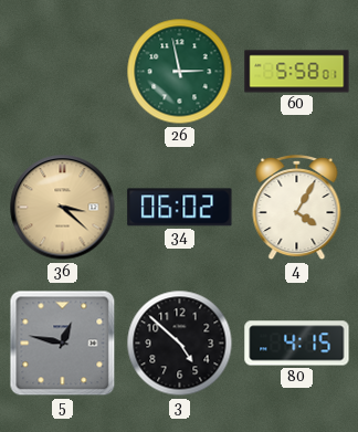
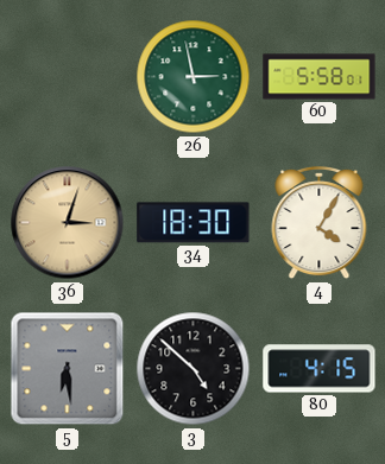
36: 3:22 -> 3:03 (68, 223)
34: 06:02 -> 18:30 (194, 223)
5: 12:47 -> 6:29 (68, 369)
